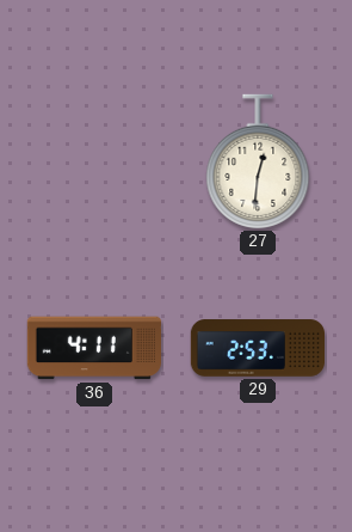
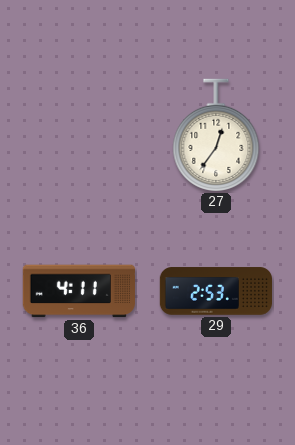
27: 12:31 -> 12:36 (216, 135)
